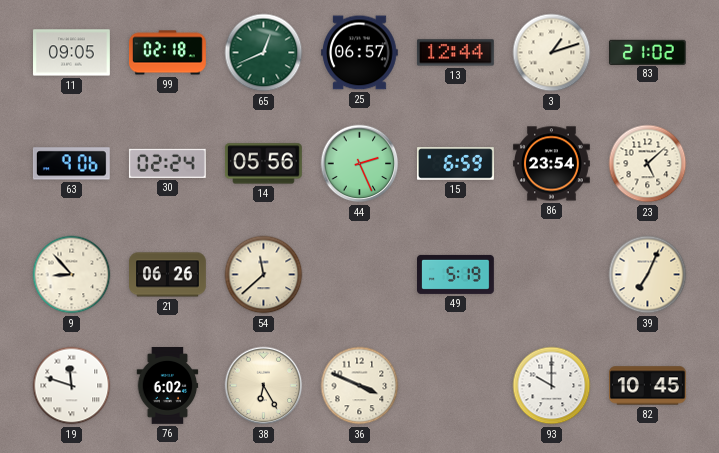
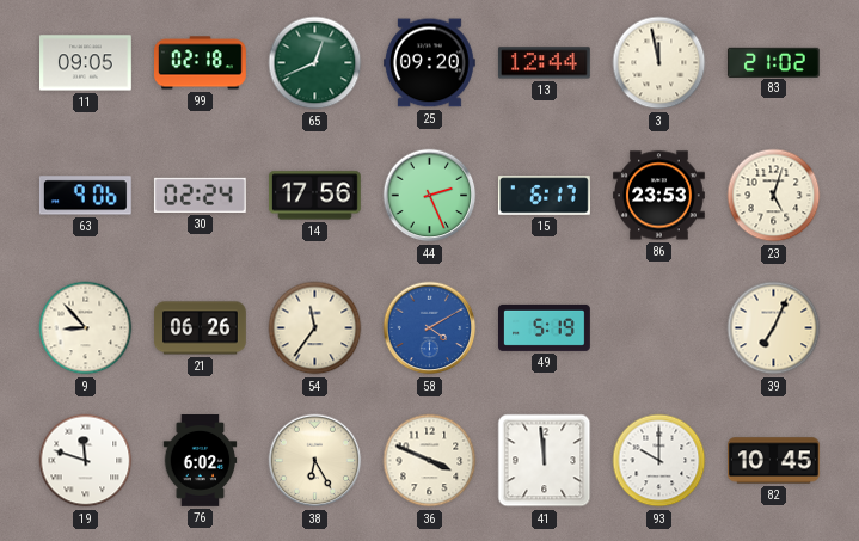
25: 06:57 -> 09:20 (429, 63)
3: 1:12 -> 11:58 (659, 63)
14: 05:56 -> 17:56 (314, 196)
15: 6:59 -> 6:17 (545, 196)
86: 23:54 -> 23:53 (659, 196)
23: 5:08 -> 5:03 (774, 196)
54: 11:38 -> 11:36 (315, 328)
58: none -> 4:10 (430, 328)
41: none -> 11:59 (545, 461)
